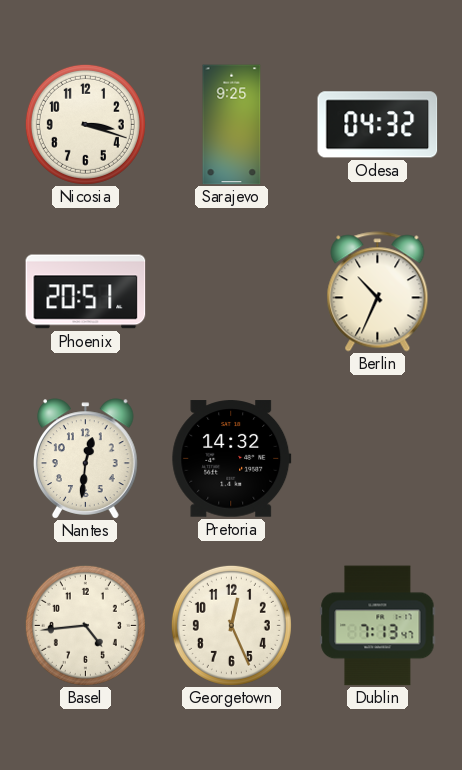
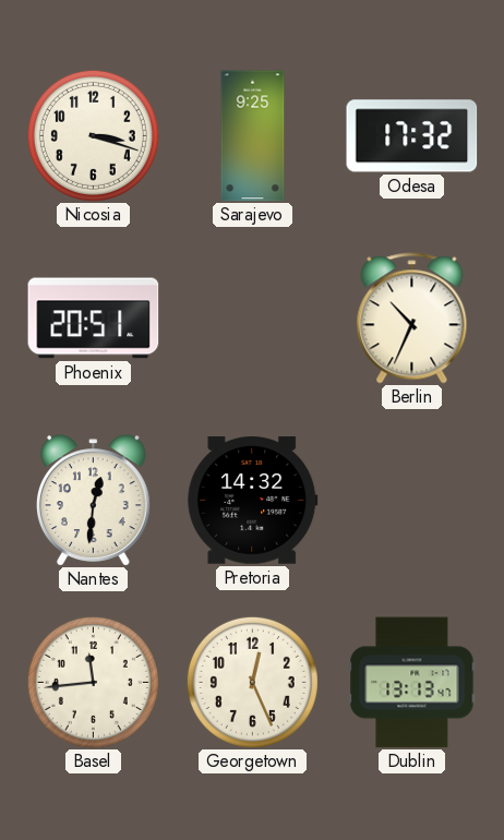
Odesa: 04:32 -> 17:32 (412, 136)
Basel: 4:44 -> 11:44 (93, 682)
Dublin: 7:13 -> 13:13 (412, 683)
